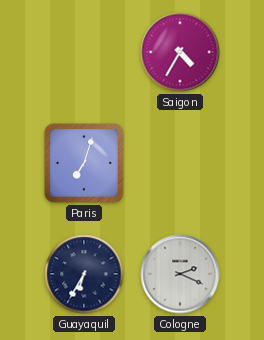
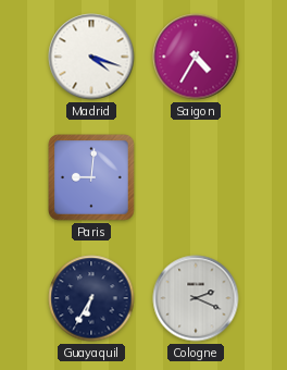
Madrid: none -> 4:18 (91, 57)
Paris: 7:03 -> 9:01 (92, 178)
